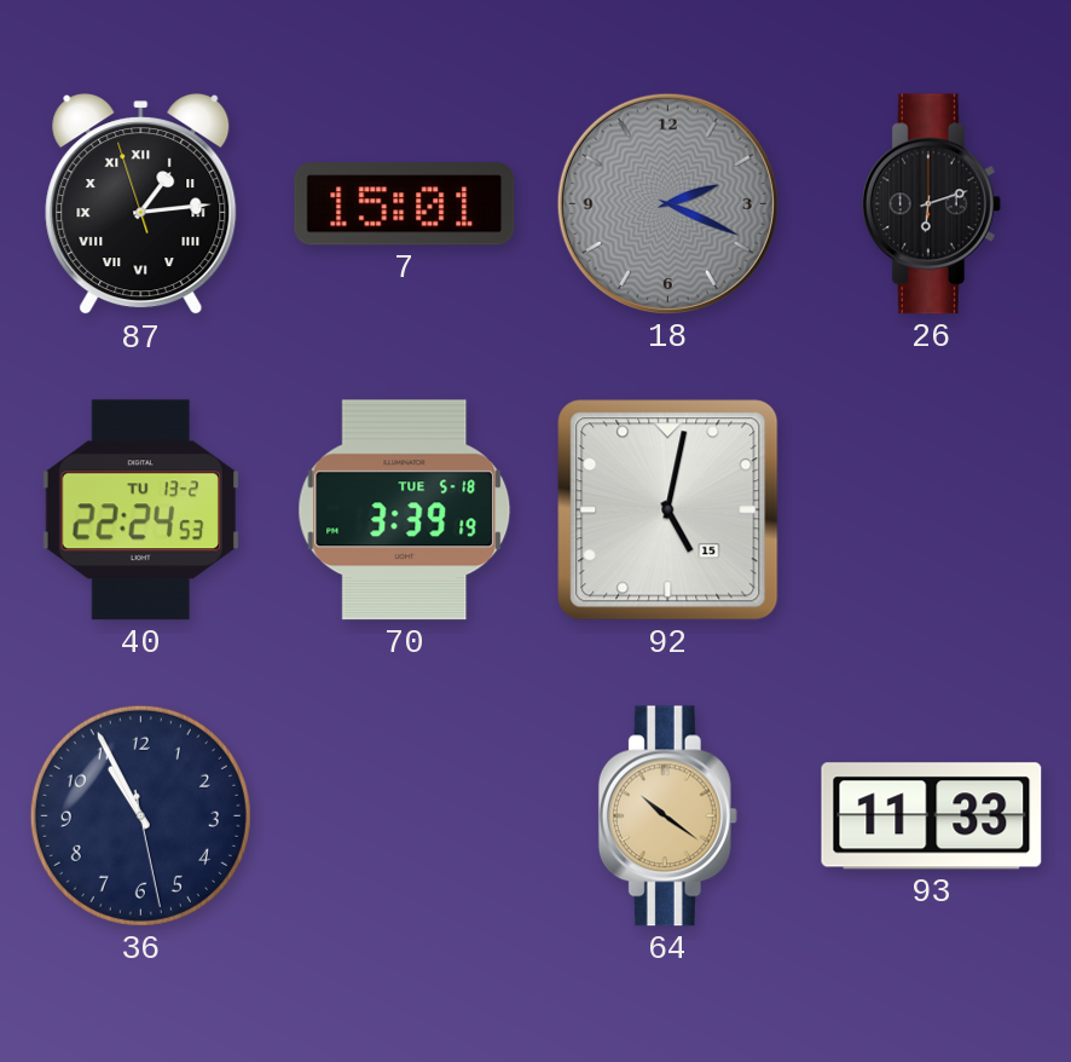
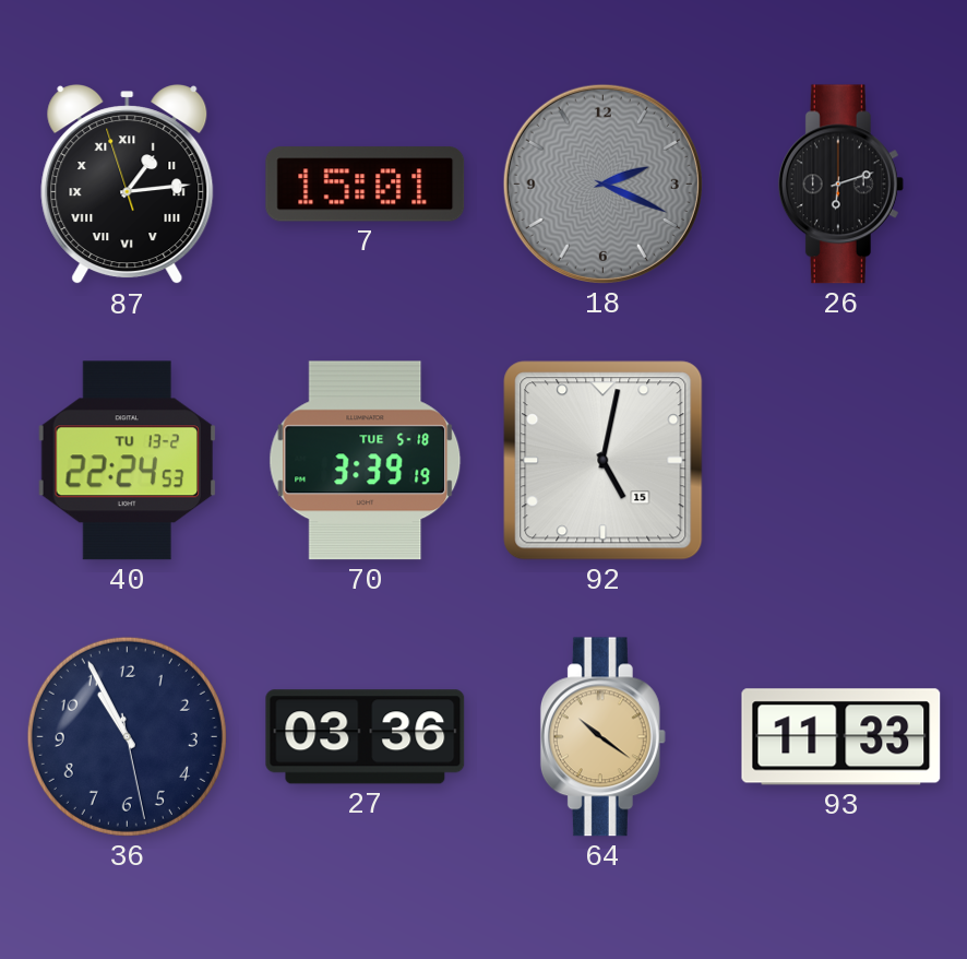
27: none -> 03:36 (366, 737)
